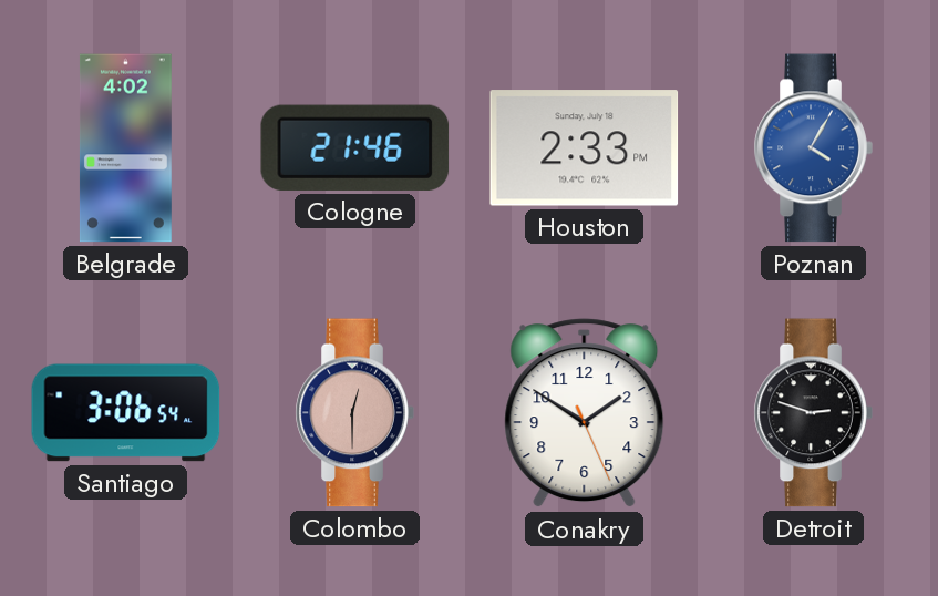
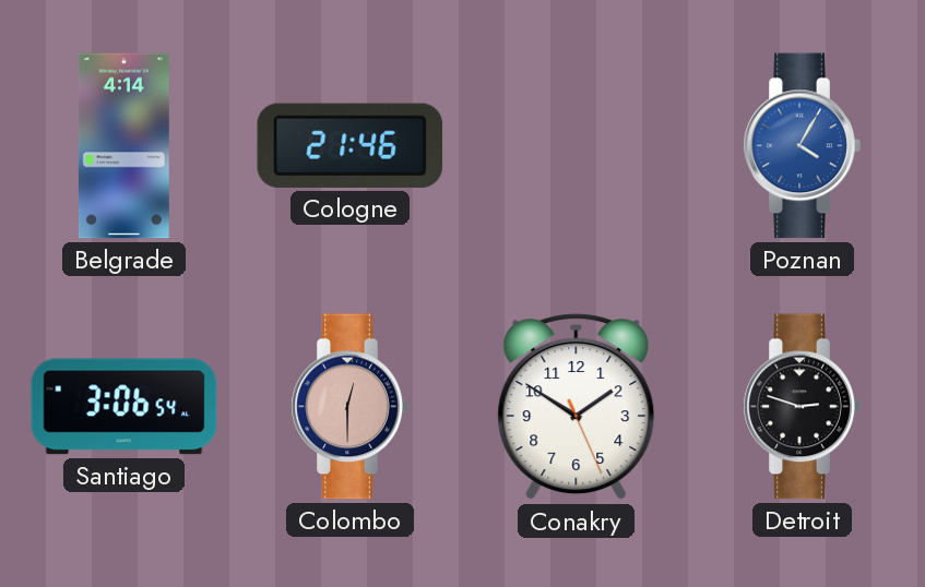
Belgrade: 4:02 -> 4:14 (123, 146)
Houston: 2:33 -> none (585, 148)
